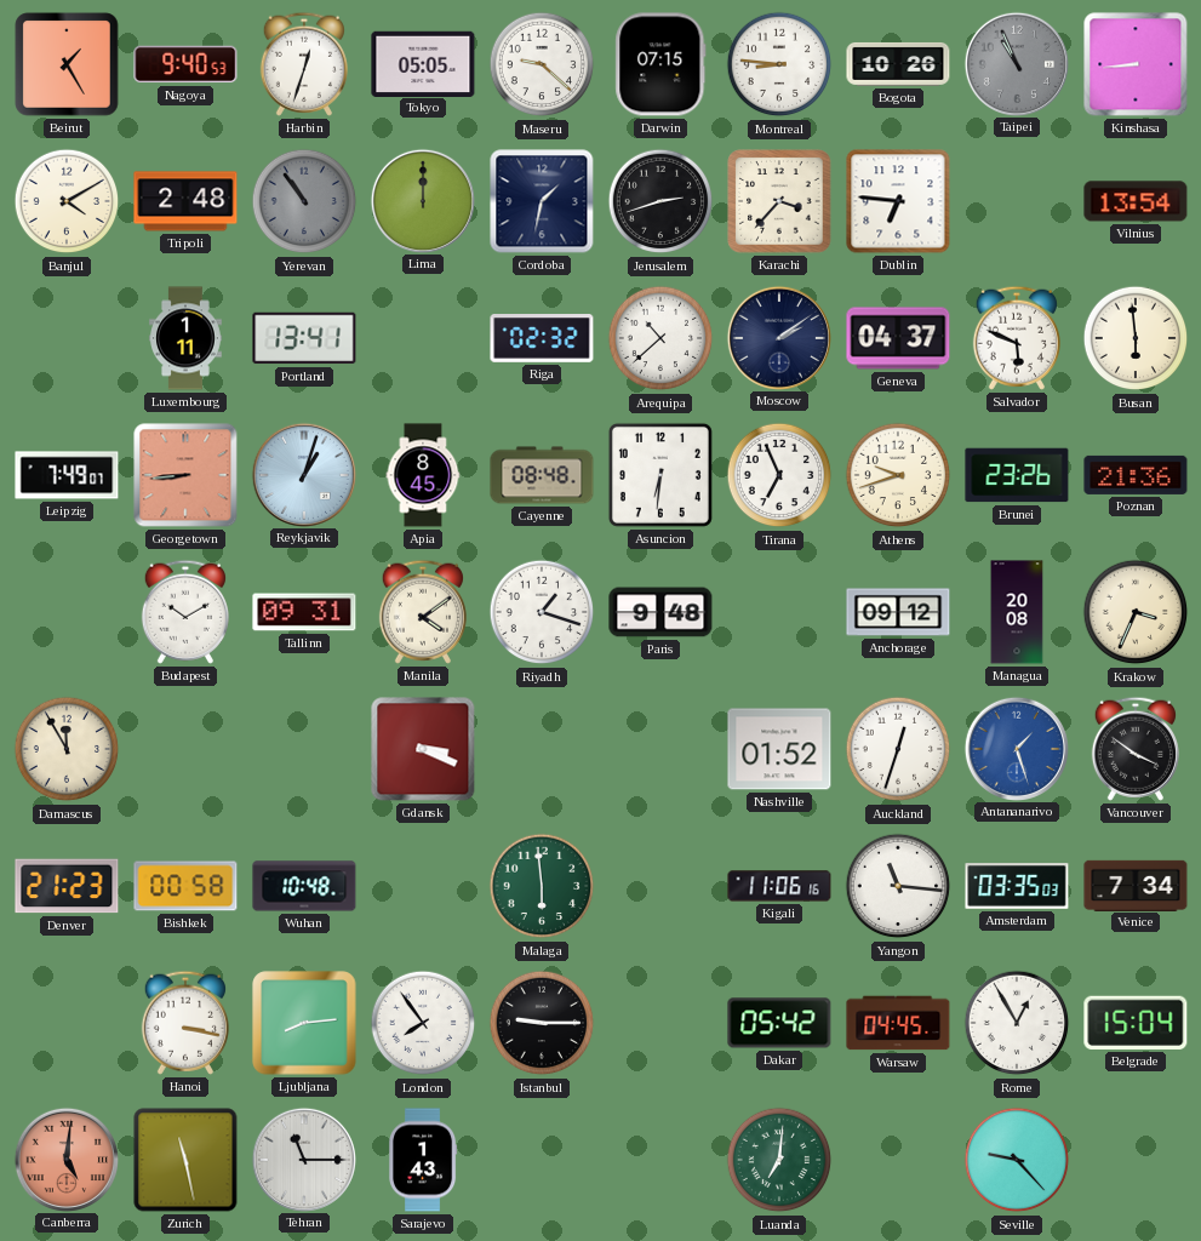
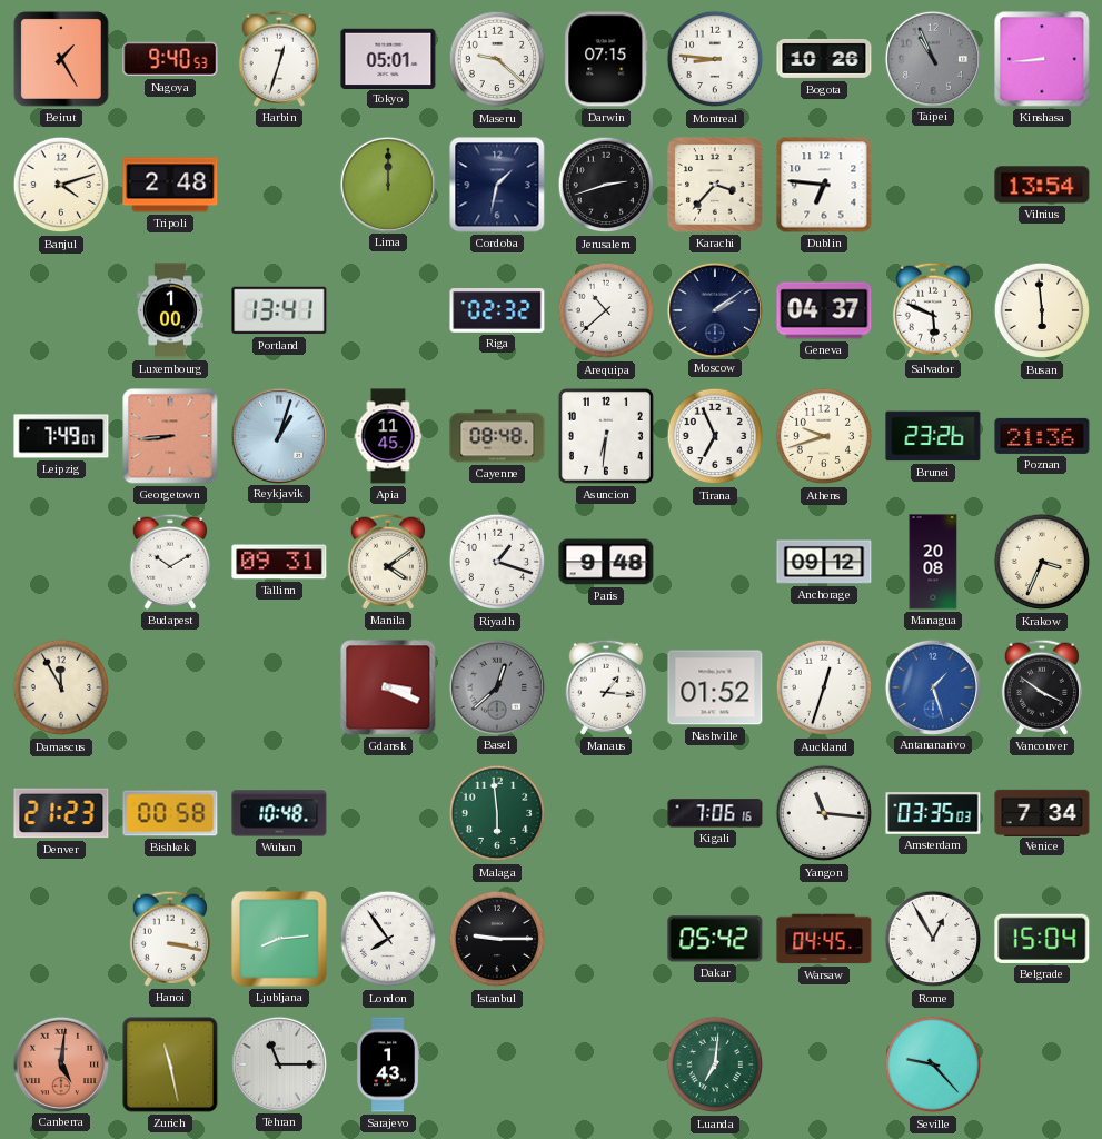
Tokyo: 05:05 -> 05:01 (388, 58)
Banjul: 4:10 -> 4:12 (61, 185)
Yerevan: 10:54 -> none (304, 201)
Luxembourg: 1:11 -> 1:00 (171, 310)
Apia: 8:45 -> 11:45 (388, 436)
Basel: none -> 12:38 (496, 686)
Manaus: none -> 1:16 (606, 687)
Kigali: 11:06 -> 7:06 (715, 813)
